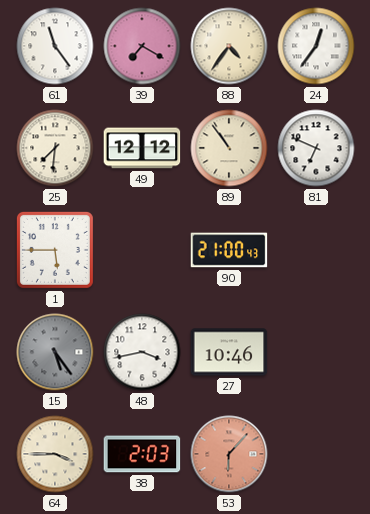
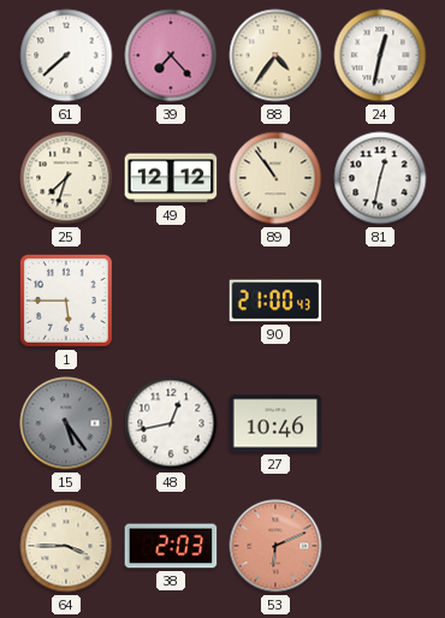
61: 11:24 -> 7:38 (66, 55)
39: 7:20 -> 7:23 (171, 55)
24: 12:36 -> 12:32 (380, 55)
25: 7:31 -> 7:33 (66, 178)
81: 6:49 -> 12:32 (380, 178)
48: 3:43 -> 12:43 (171, 423)
53: 6:07 -> 6:11 (275, 546)
